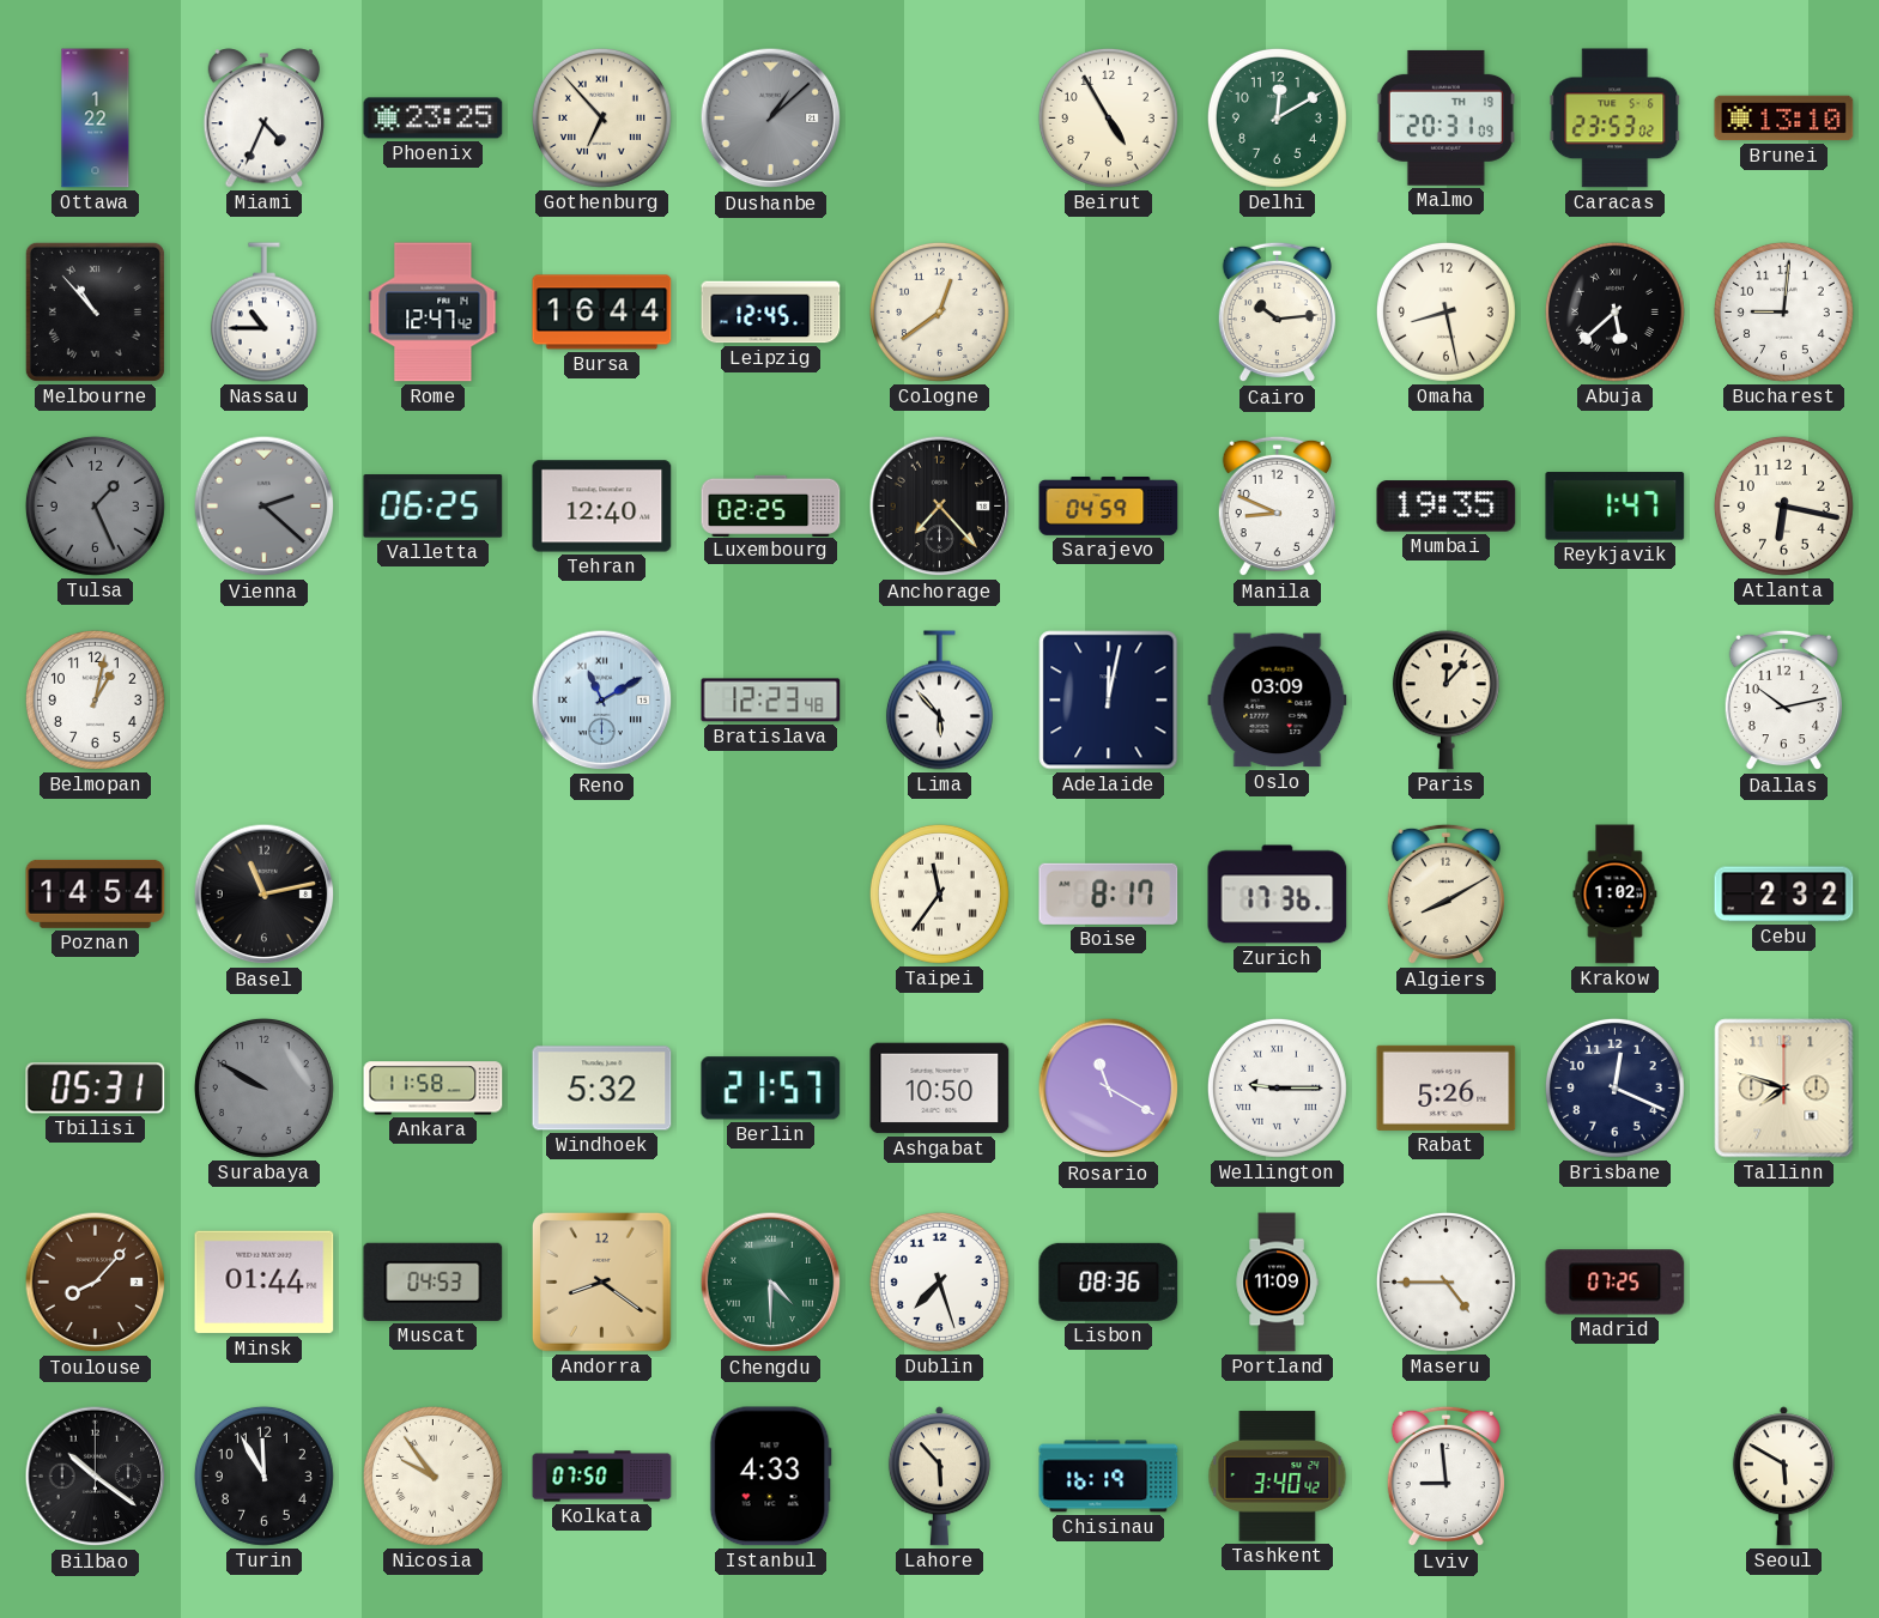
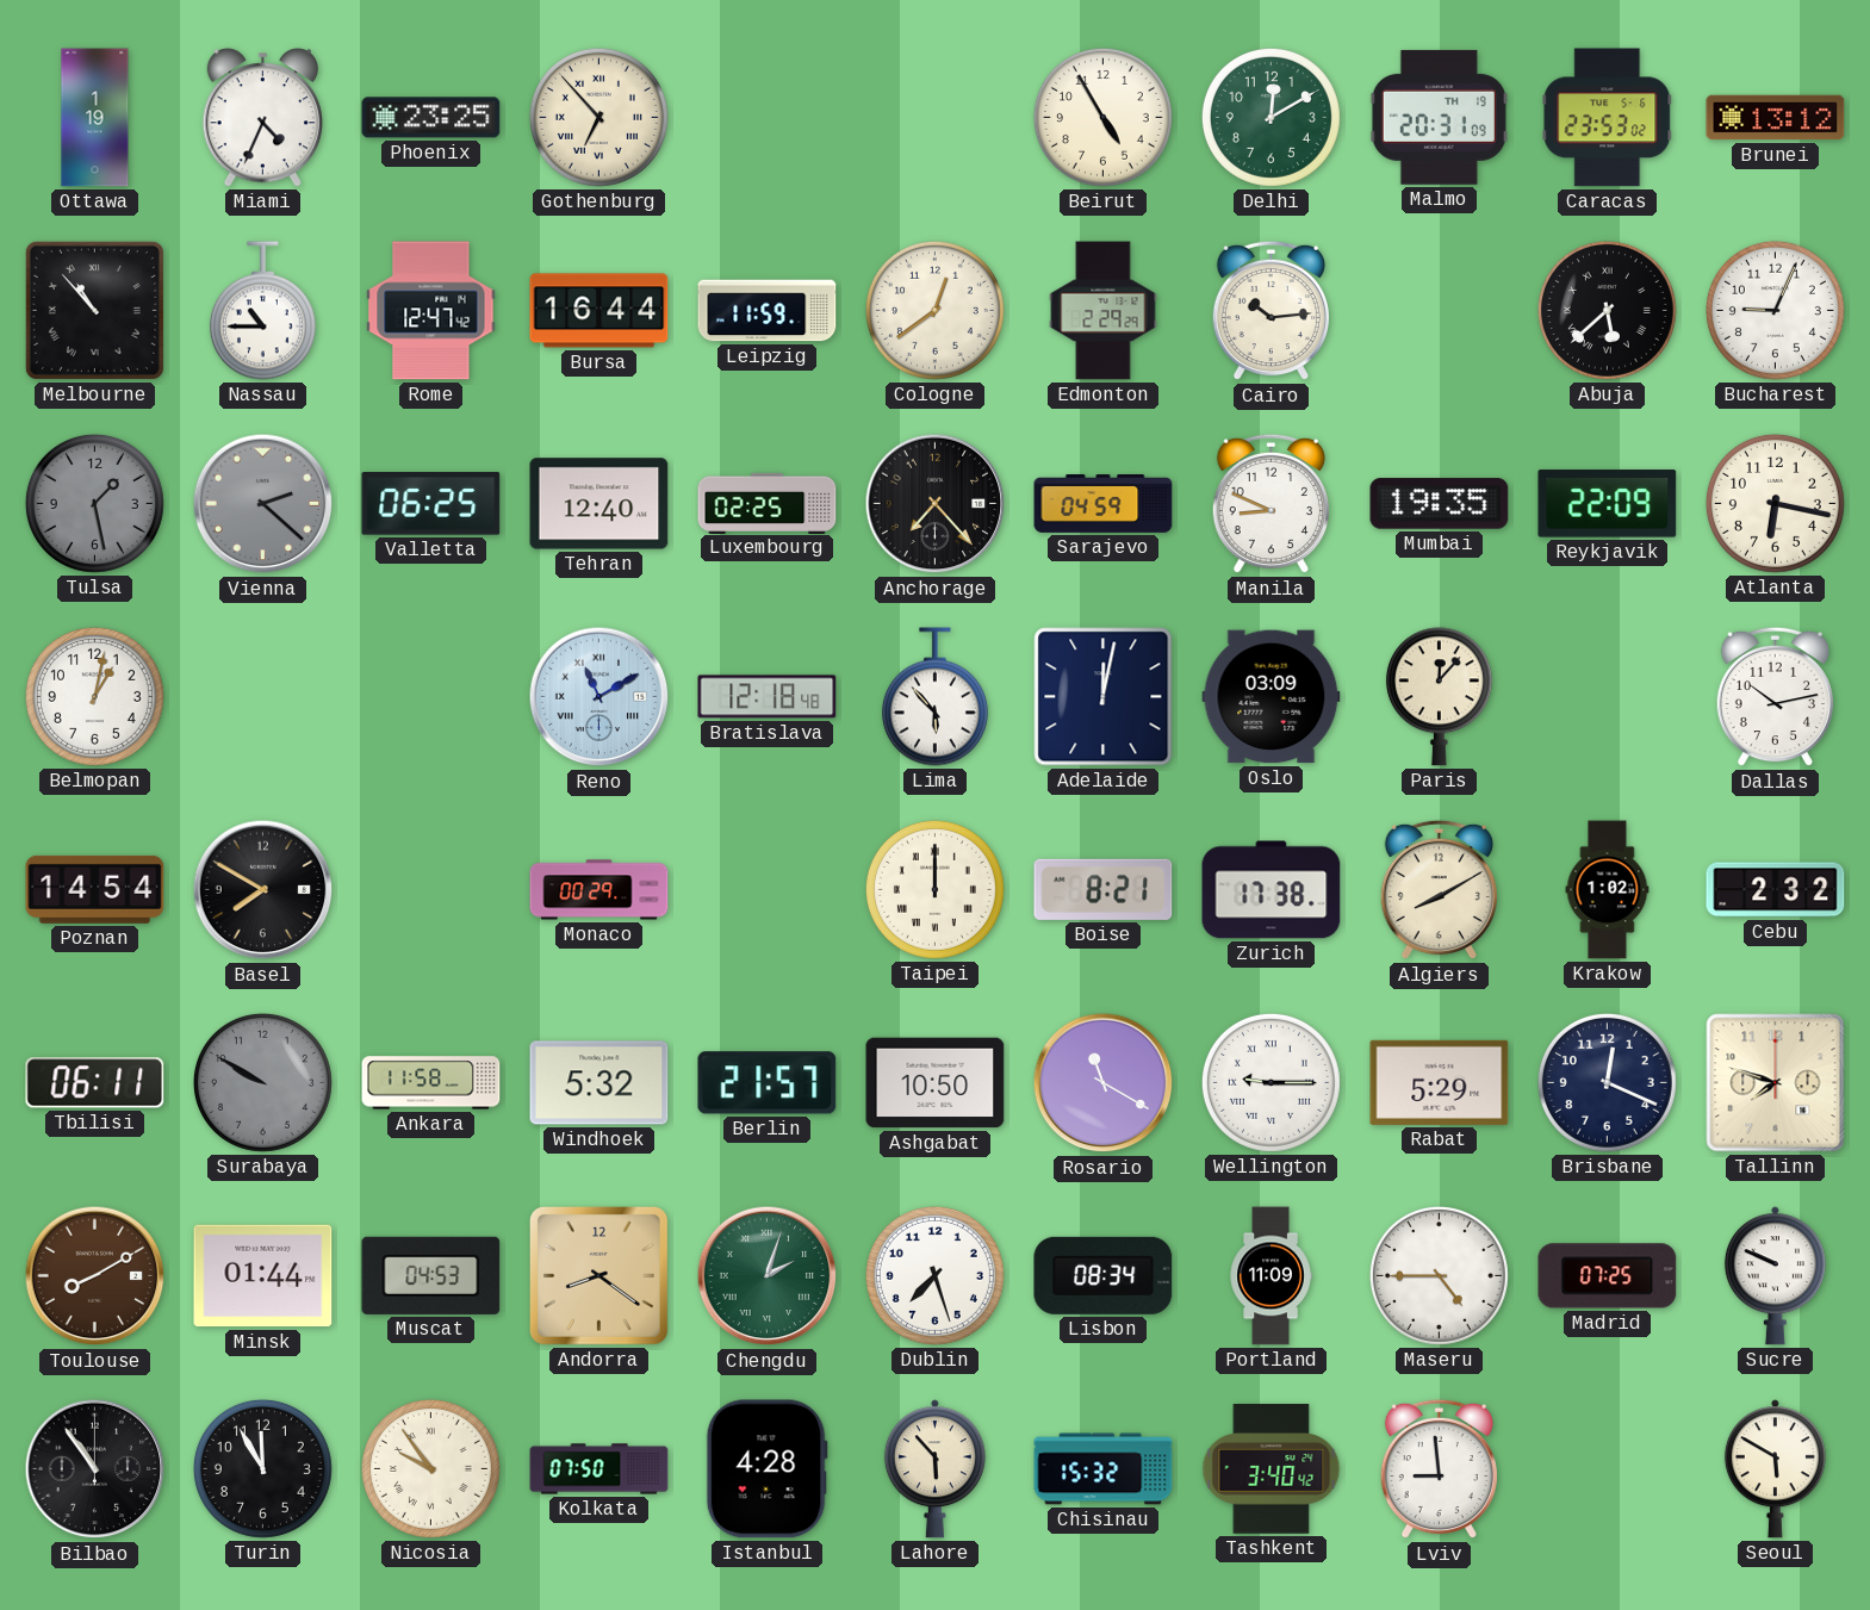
Ottawa: 1:22 -> 1:19 (95, 118)
Dushanbe: 1:08 -> none (771, 119)
Brunei: 13:10 -> 13:12 (1776, 118)
Leipzig: 12:45 -> 11:59 (768, 311)
Edmonton: none -> 2:29 (1104, 311)
Omaha: 8:28 -> none (1445, 311)
Bucharest: 9:01 -> 9:04 (1775, 310)
Tulsa: 1:26 -> 1:28 (94, 503)
Reykjavik: 1:47 -> 22:09 (1608, 504)
Bratislava: 12:23 -> 12:18 (768, 697)
Basel: 11:13 -> 7:50 (263, 890)
Monaco: none -> 00:29 (599, 890)
Taipei: 11:36 -> 12:00 (934, 889)
Boise: 8:17 -> 8:21 (1104, 889)
Zurich: 17:36 -> 17:38 (1272, 890)
Tbilisi: 05:31 -> 06:11 (95, 1083)
Rabat: 5:26 -> 5:29 (1440, 1082)
Toulouse: 8:07 -> 8:10 (95, 1276)
Chengdu: 4:30 -> 2:03 (768, 1276)
Lisbon: 08:36 -> 08:34 (1104, 1275)
Sucre: none -> 9:49 (1775, 1276)
Bilbao: 10:21 -> 10:54 (95, 1469)
Istanbul: 4:33 -> 4:28 (766, 1469)
Chisinau: 16:19 -> 15:32 (1104, 1469)
